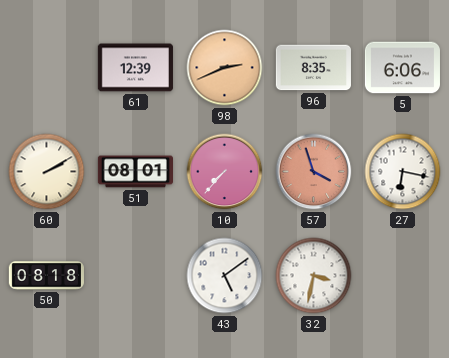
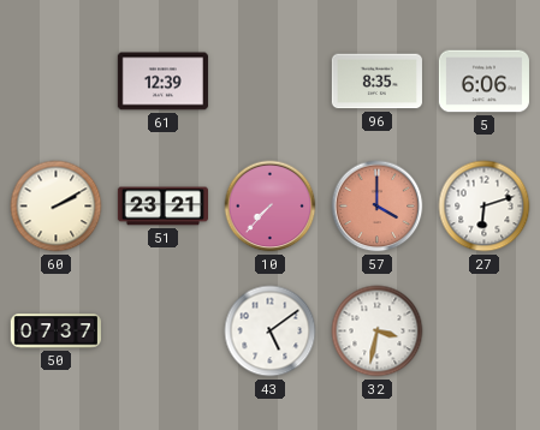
98: 2:41 -> none (225, 68)
51: 08:01 -> 23:21 (162, 207)
57: 3:57 -> 4:00 (378, 207)
27: 6:17 -> 6:12 (485, 207)
50: 08:18 -> 07:37 (55, 332)
